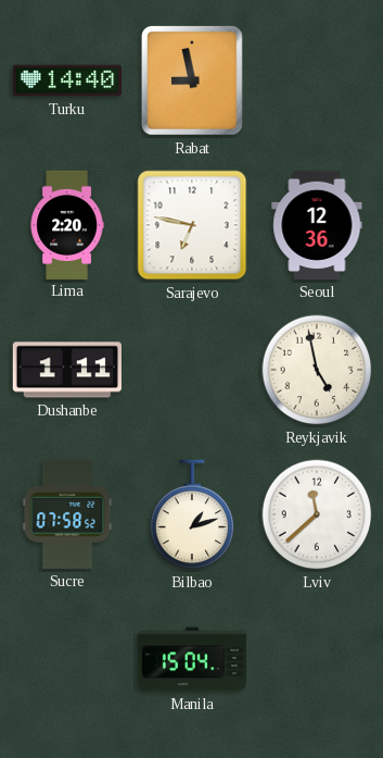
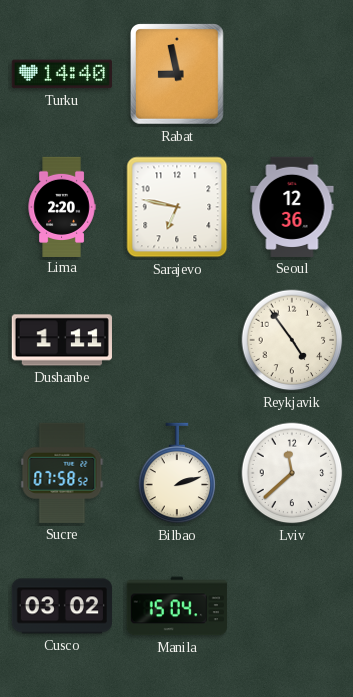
Reykjavik: 4:58 -> 4:54 (292, 340)
Bilbao: 1:12 -> 2:12 (177, 473)
Cusco: none -> 03:02 (61, 606)
